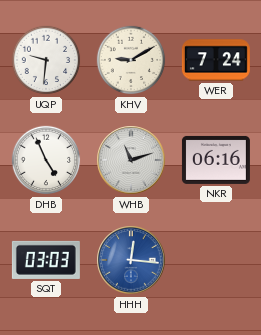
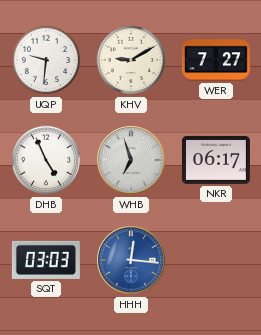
WER: 7:24 -> 7:27 (216, 60)
WHB: 11:12 -> 6:57 (131, 160)
NKR: 06:16 -> 06:17 (216, 160)
